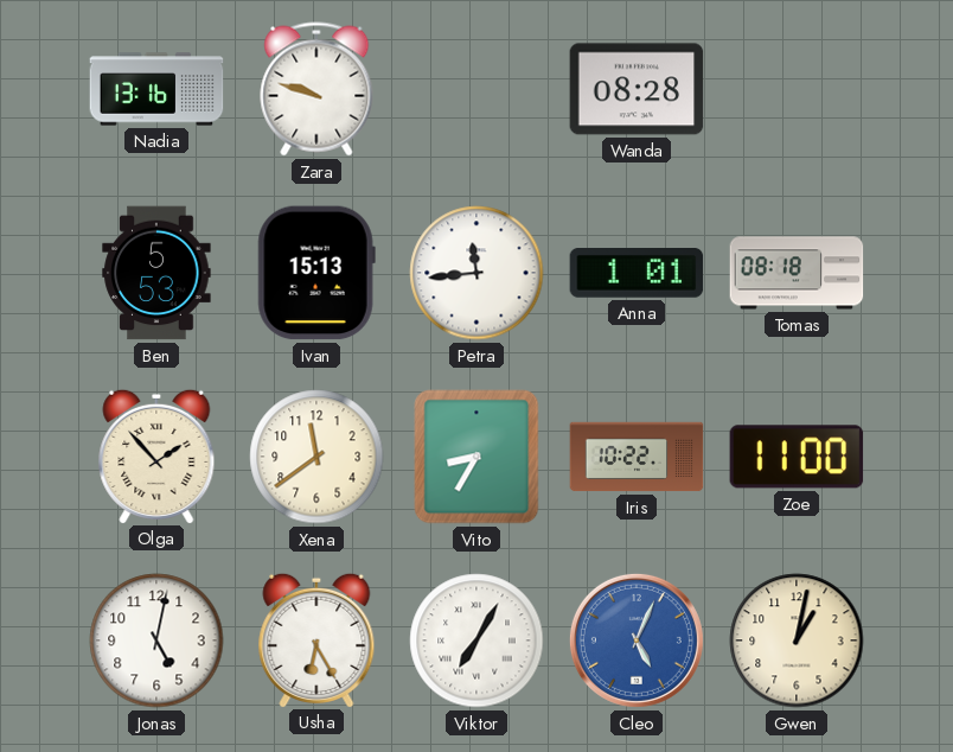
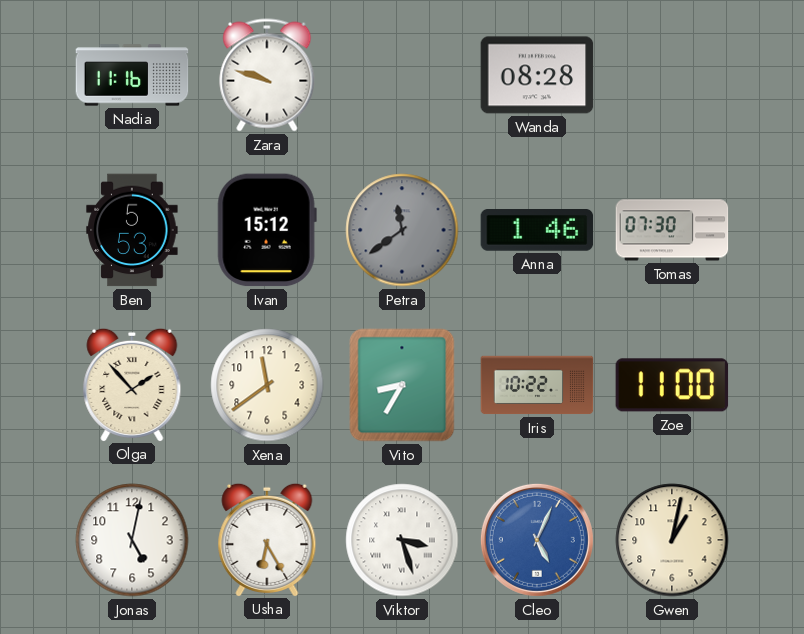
Nadia: 13:16 -> 11:16 (132, 75)
Ivan: 15:13 -> 15:12 (267, 230)
Petra: 11:44 -> 11:39 (402, 230)
Petra dial: white -> grey (402, 230)
Anna: 1:01 -> 1:46 (537, 231)
Tomas: 08:18 -> 07:30 (672, 230)
Viktor: 7:05 -> 3:27 (402, 540)
